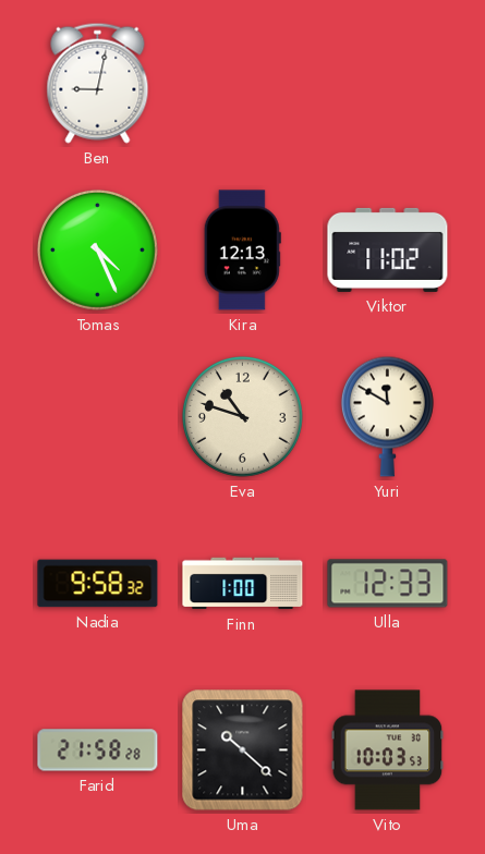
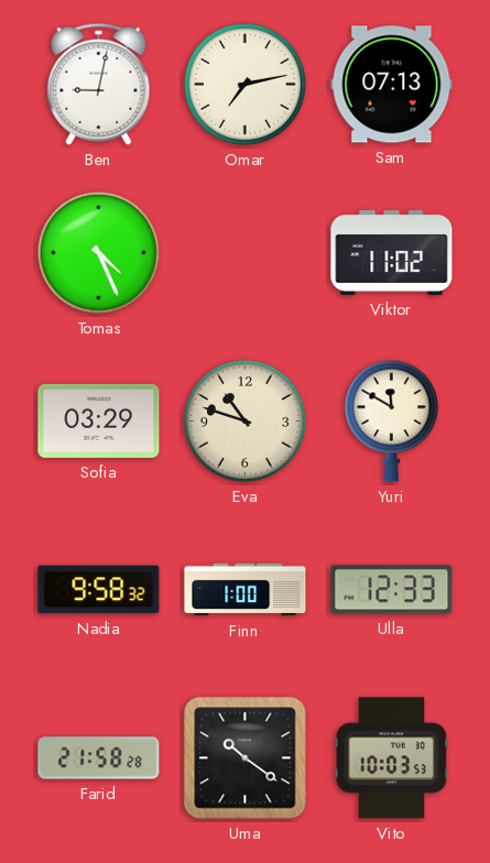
Omar: none -> 7:13 (244, 84)
Sam: none -> 07:13 (392, 85)
Kira: 12:13 -> none (242, 251)
Sofia: none -> 03:29 (99, 420)
Uma: 10:22 -> 10:21 (246, 758)
